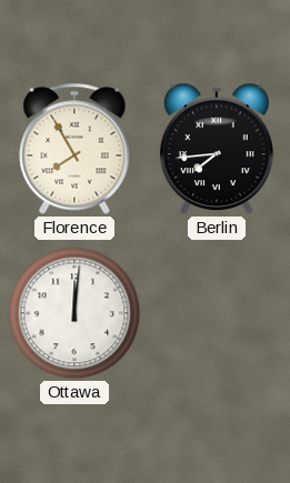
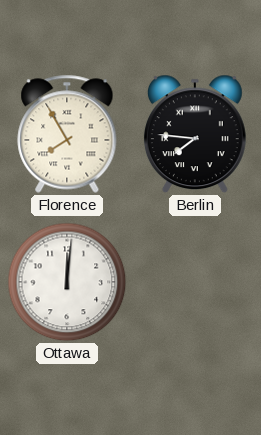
Berlin: 7:44 -> 7:46 (195, 134)
